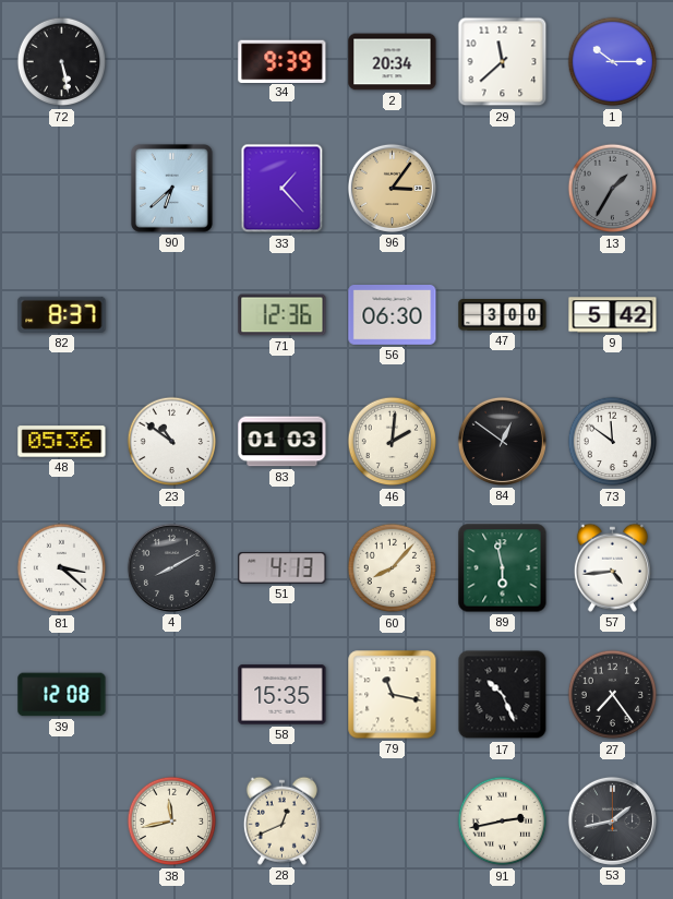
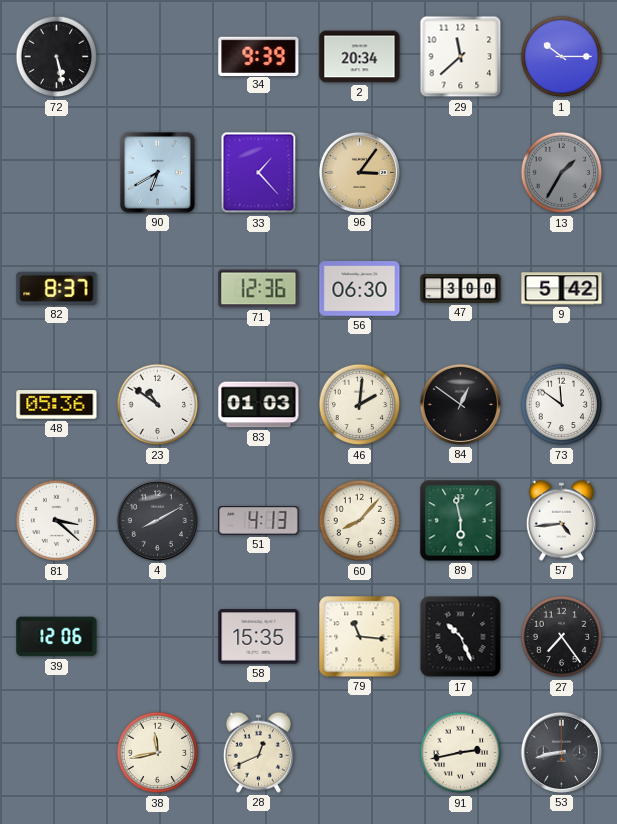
90: 6:38 -> 6:40 (158, 173)
39: 12:08 -> 12:06 (57, 637)
79: 11:17 -> 11:16 (360, 637)
53: 1:43 -> 8:43 (561, 752)
